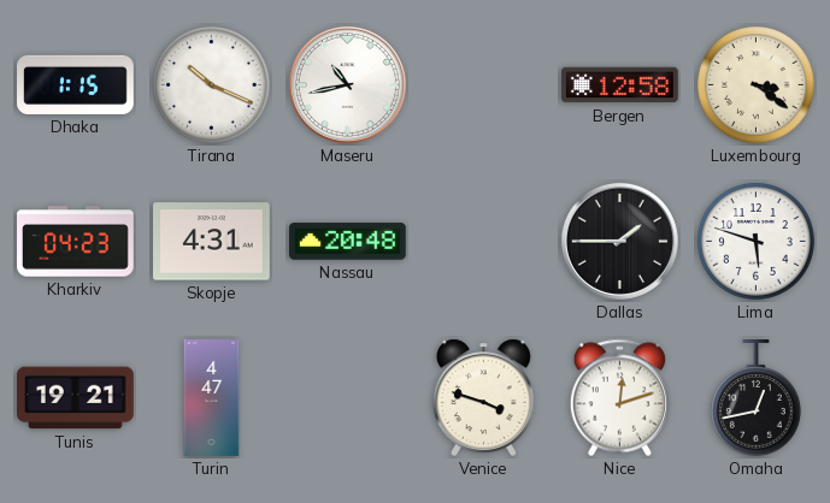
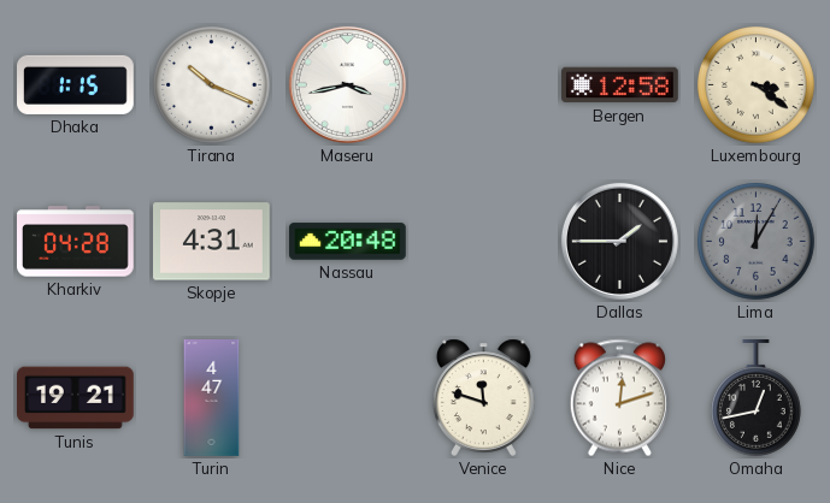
Maseru: 10:43 -> 3:43 (347, 84)
Kharkiv: 04:23 -> 04:28 (76, 242)
Lima: 5:48 -> 12:05 (757, 242)
Lima dial: white -> grey (757, 242)
Venice: 3:48 -> 11:48 (483, 397)
